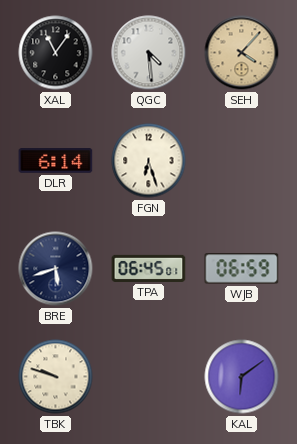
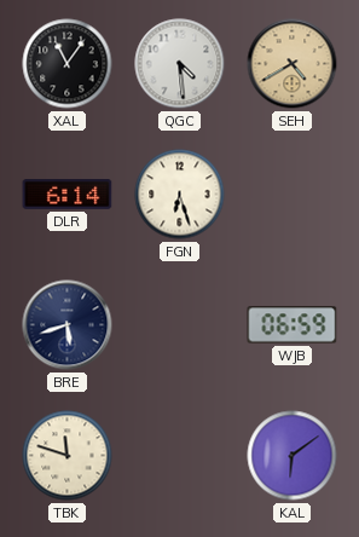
SEH: 4:07 -> 4:40 (293, 64)
TPA: 06:45 -> none (149, 268)
TBK: 9:48 -> 11:48 (68, 456)
